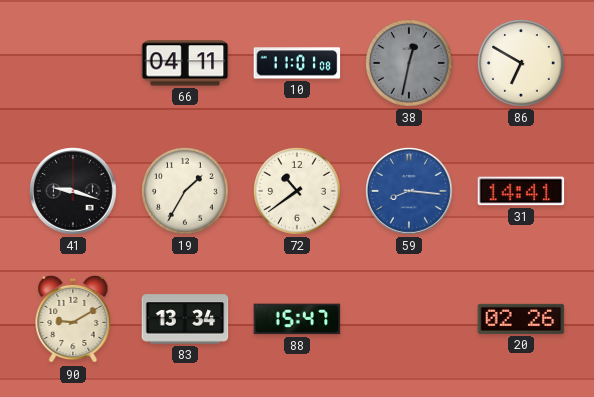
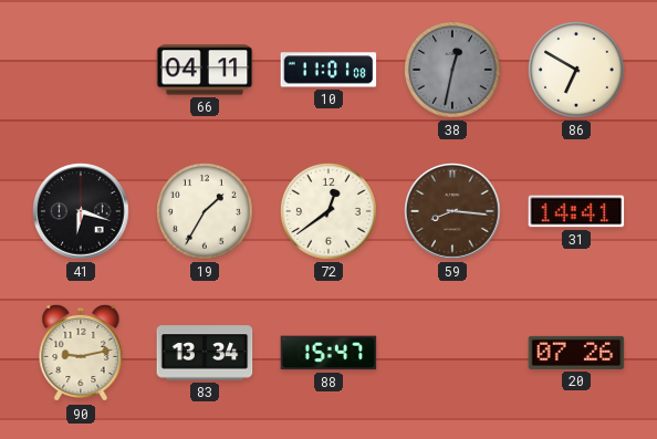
41: 9:18 -> 6:18 (81, 211)
72: 10:39 -> 12:39 (330, 212)
59 dial: blue -> brown (452, 211)
90: 9:10 -> 9:13 (81, 353)
20: 02:26 -> 07:26 (576, 353)
